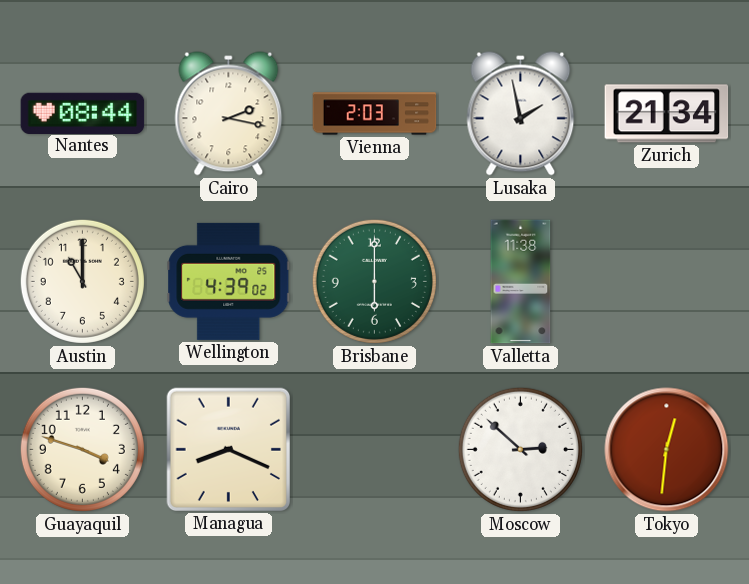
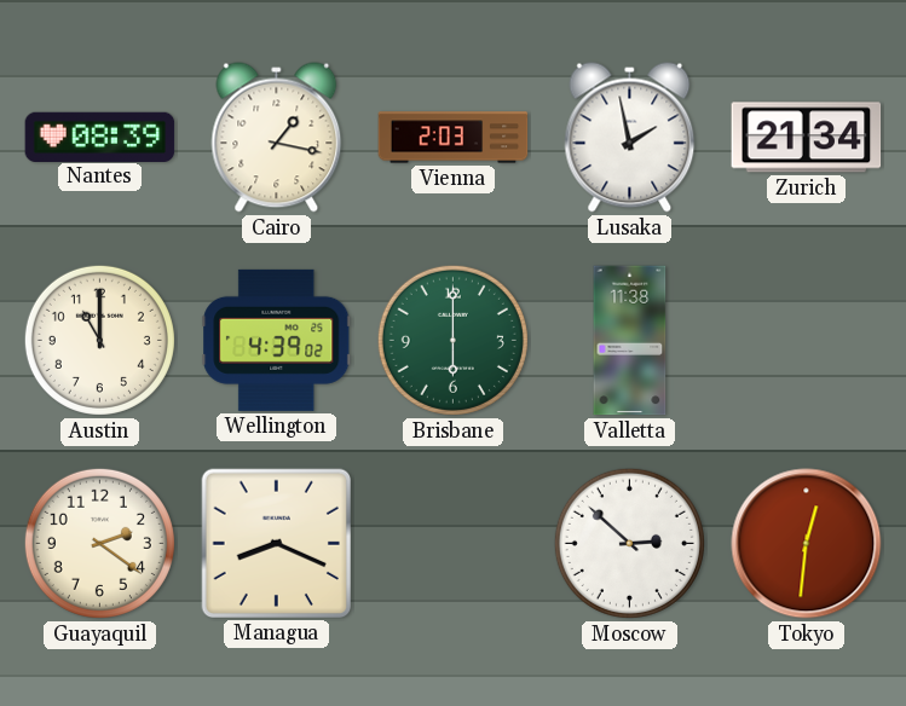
Nantes: 08:44 -> 08:39 (100, 137)
Cairo: 2:17 -> 1:17 (277, 138)
Guayaquil: 3:48 -> 2:21 (99, 543)
